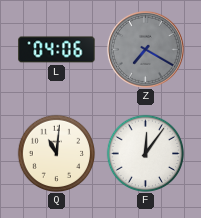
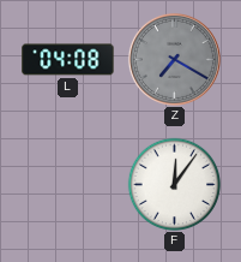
L: 04:06 -> 04:08 (68, 60)
Q: 11:01 -> none (56, 153)
